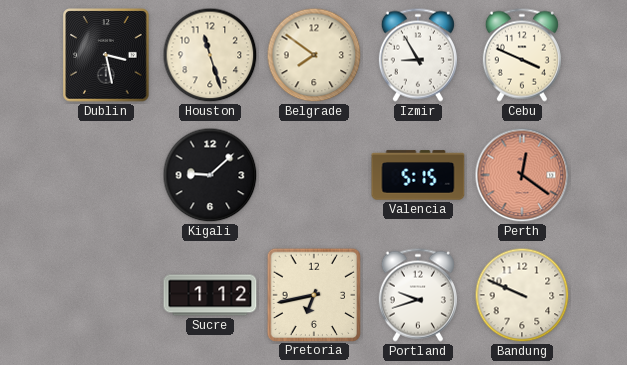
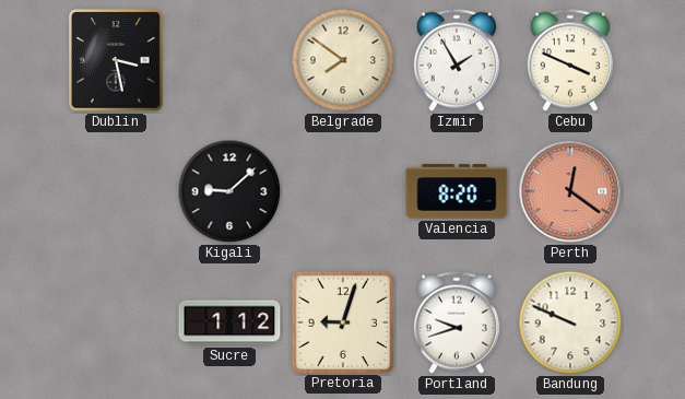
Houston: 11:27 -> none (210, 55)
Izmir: 8:55 -> 1:55 (457, 60)
Valencia: 5:15 -> 8:20 (457, 191)
Pretoria: 6:43 -> 9:03 (342, 321)
